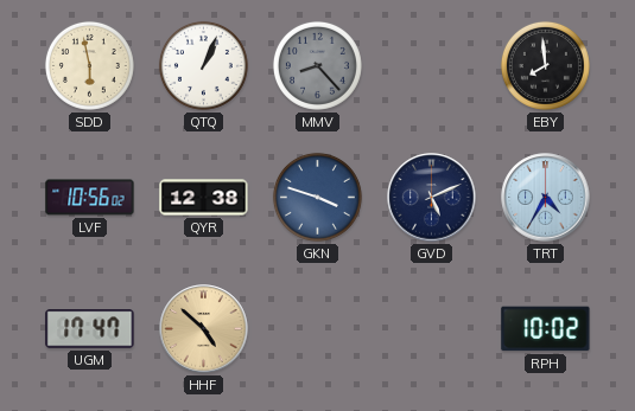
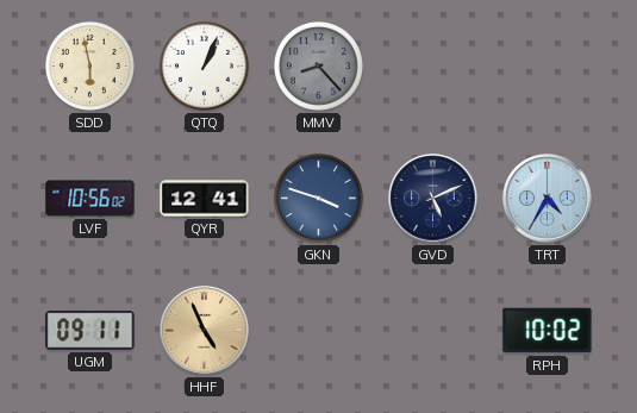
EBY: 7:59 -> none (545, 65)
QYR: 12:38 -> 12:41 (205, 199)
UGM: 17:47 -> 09:11 (90, 331)
HHF: 4:52 -> 4:56 (205, 331)
